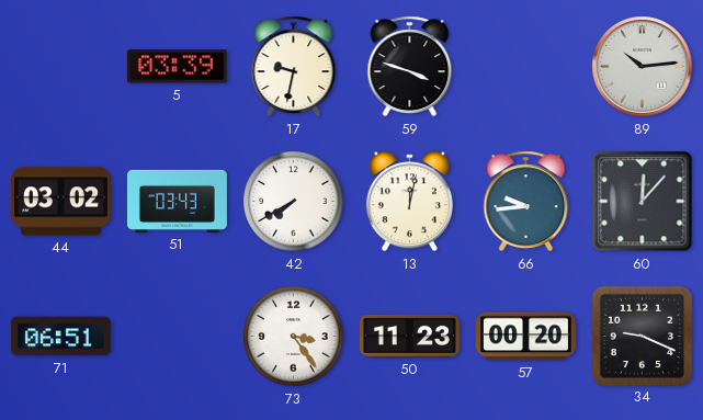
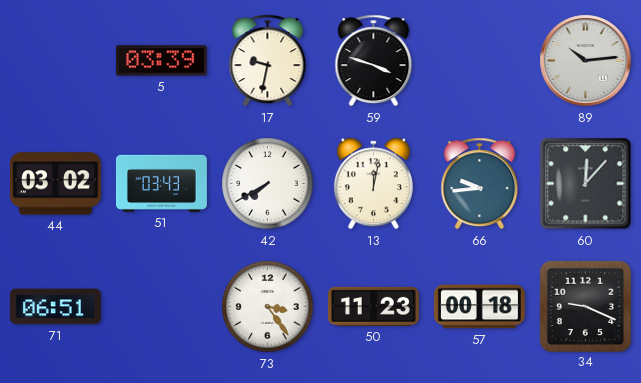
57: 00:20 -> 00:18 (479, 307)
